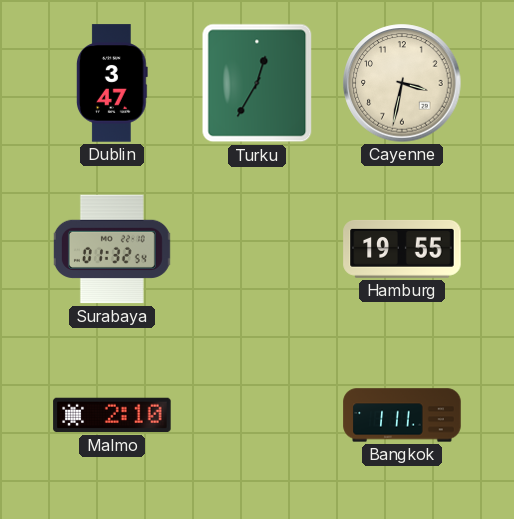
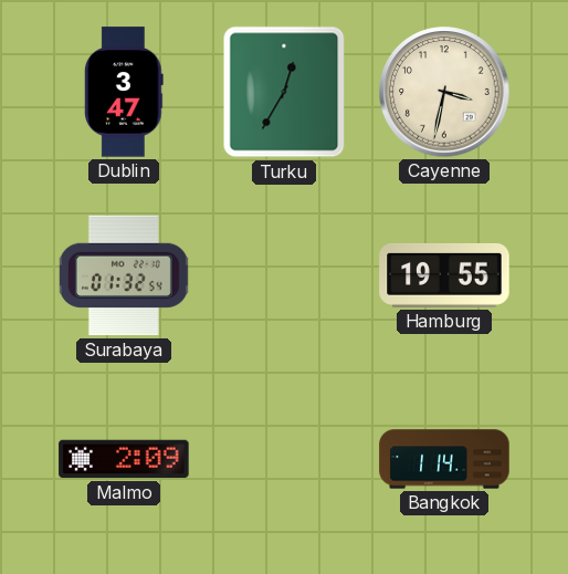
Malmo: 2:10 -> 2:09 (124, 459)
Bangkok: 1:11 -> 1:14 (444, 459)
